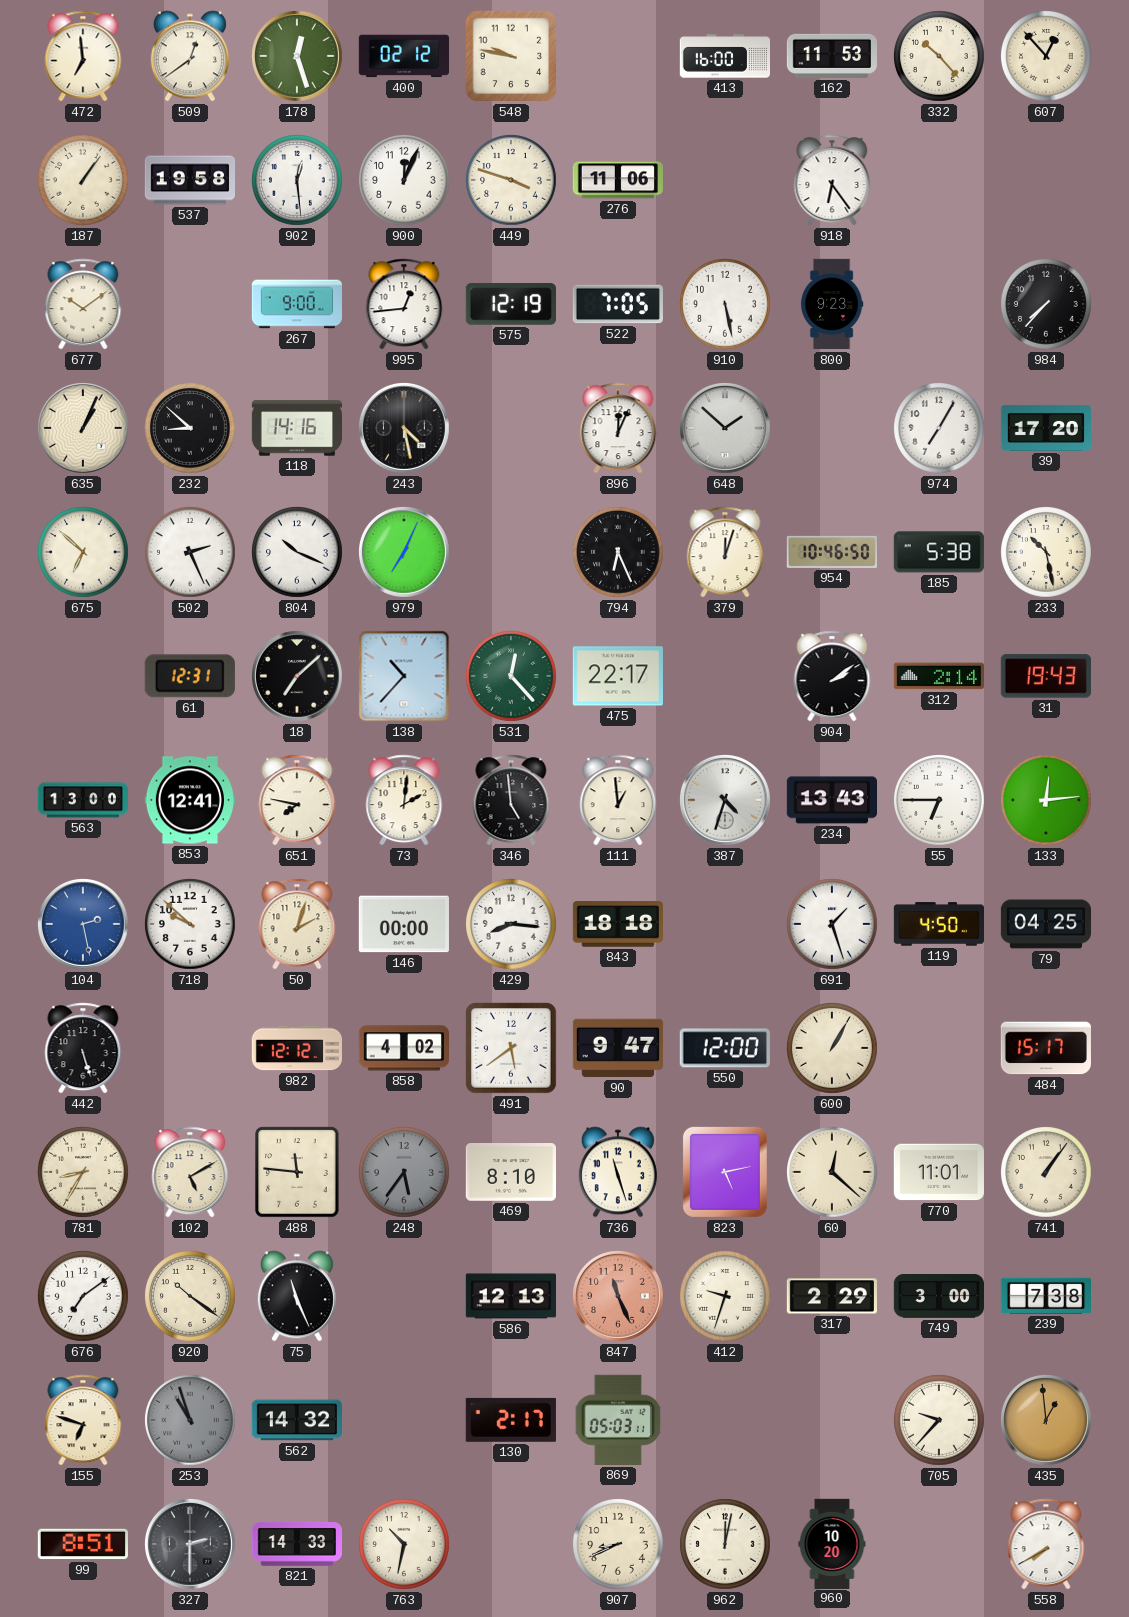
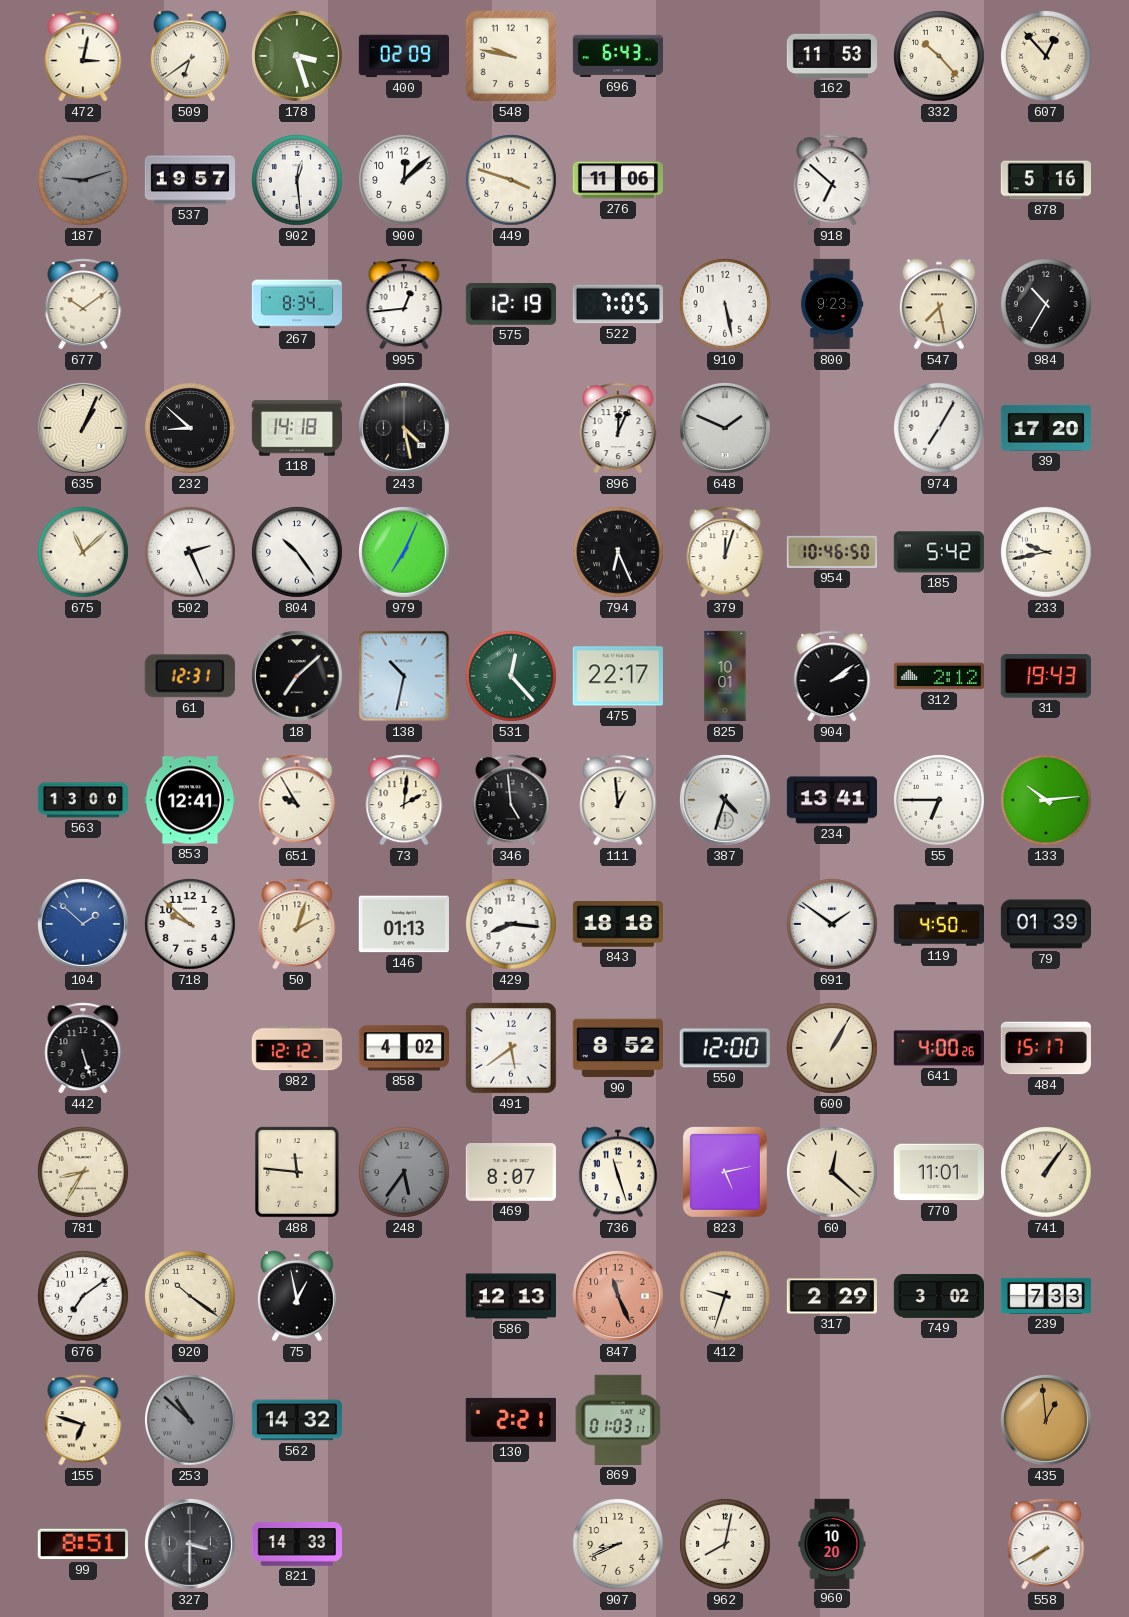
472: 6:59 -> 3:02 (83, 56)
509: 12:39 -> 6:39 (190, 56)
178: 12:27 -> 3:27 (298, 57)
400: 02:12 -> 02:09 (403, 56)
696: none -> 6:43 (617, 56)
413: 16:00 -> none (724, 56)
187: 1:06 -> 9:12 (84, 181)
187 dial: cream -> grey (84, 181)
537: 19:58 -> 19:57 (190, 180)
900: 12:04 -> 12:08 (405, 181)
918: 6:24 -> 6:52 (832, 180)
878: none -> 5:16 (1045, 180)
267: 9:00 -> 8:34 (297, 304)
547: none -> 7:28 (939, 304)
984: 7:37 -> 10:35 (1047, 305)
118: 14:16 -> 14:18 (297, 428)
648: 1:52 -> 1:49 (726, 429)
675: 6:52 -> 11:08 (84, 553)
804: 10:19 -> 10:24 (298, 553)
185: 5:38 -> 5:42 (939, 552)
233: 10:28 -> 9:43 (1047, 553)
138: 10:37 -> 10:32 (404, 676)
825: none -> 10:01 (725, 676)
312: 2:14 -> 2:12 (938, 676)
651: 7:47 -> 9:55 (297, 800)
234: 13:43 -> 13:41 (831, 800)
133: 12:14 -> 10:14 (1047, 801)
104: 2:28 -> 1:52 (84, 925)
146: 00:00 -> 01:13 (404, 924)
691: 1:27 -> 1:51 (833, 925)
79: 04:25 -> 01:39 (1046, 924)
90: 9:47 -> 8:52 (618, 1048)
641: none -> 4:00 (938, 1048)
102: 5:10 -> none (190, 1172)
469: 8:10 -> 8:07 (510, 1173)
75: 11:26 -> 12:58 (297, 1296)
749: 3:00 -> 3:02 (938, 1296)
239: 7:38 -> 7:33 (1045, 1296)
253: 10:57 -> 10:52 (191, 1421)
130: 2:17 -> 2:21 (511, 1420)
869: 05:03 -> 01:03 (618, 1420)
705: 9:37 -> none (940, 1421)
327: 2:30 -> 3:30 (191, 1545)
763: 10:32 -> none (405, 1545)
962: 12:02 -> 8:02 (726, 1545)
